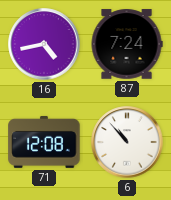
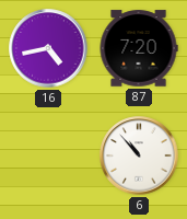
87: 7:24 -> 7:20 (139, 48)
71: 12:08 -> none (44, 142)
